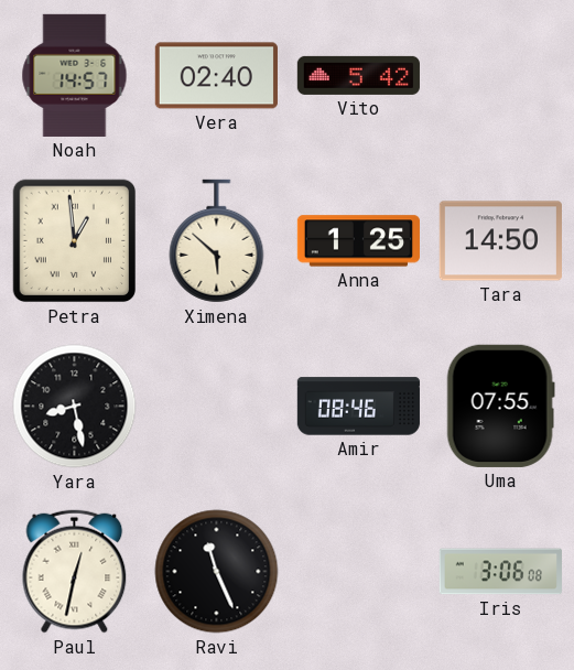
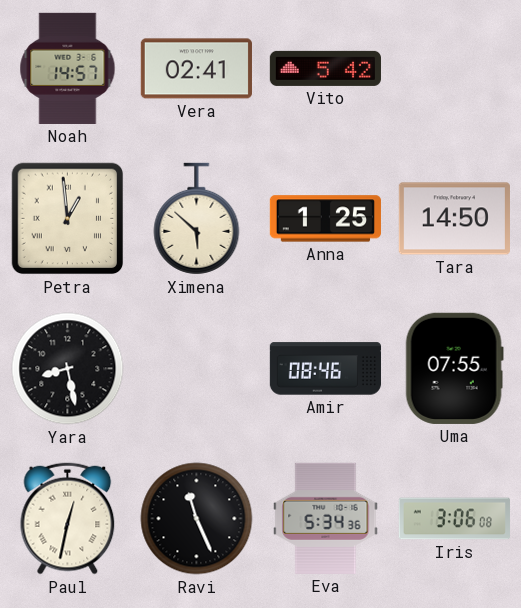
Vera: 02:40 -> 02:41 (196, 69)
Eva: none -> 5:34 (326, 518)
